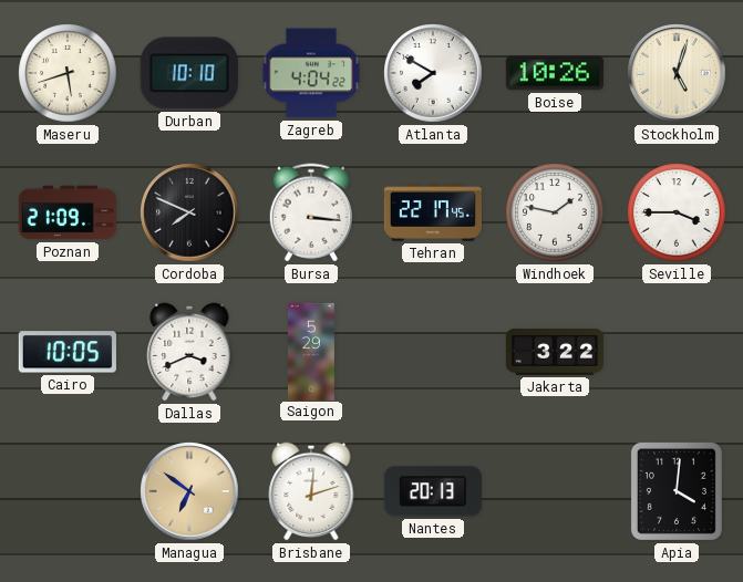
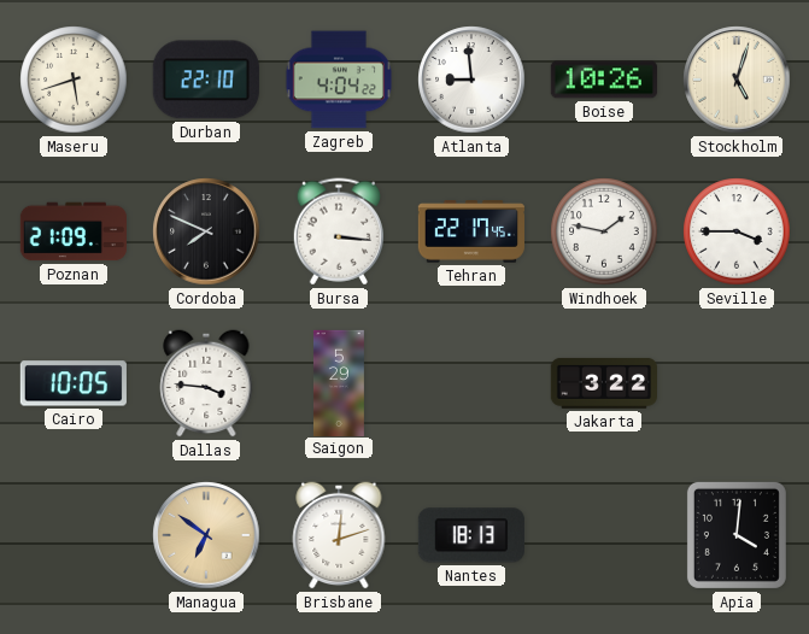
Durban: 10:10 -> 22:10 (206, 80)
Atlanta: 7:50 -> 8:59 (471, 80)
Dallas: 3:41 -> 3:46 (206, 383)
Nantes: 20:13 -> 18:13 (471, 535)
